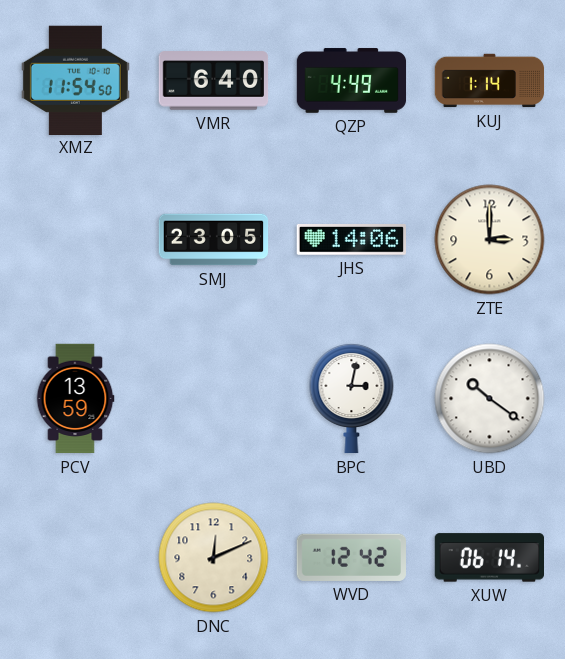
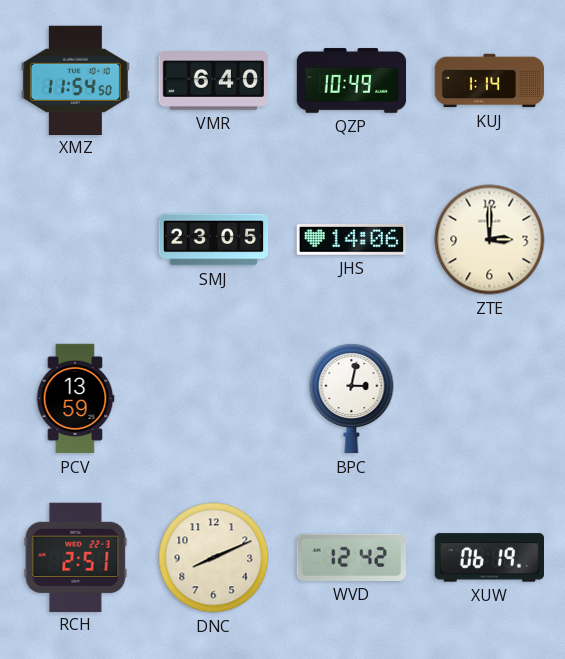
QZP: 4:49 -> 10:49 (352, 81)
UBD: 10:21 -> none (490, 399)
RCH: none -> 2:51 (76, 557)
DNC: 12:11 -> 8:11 (214, 558)
XUW: 06:14 -> 06:19 (489, 558)
